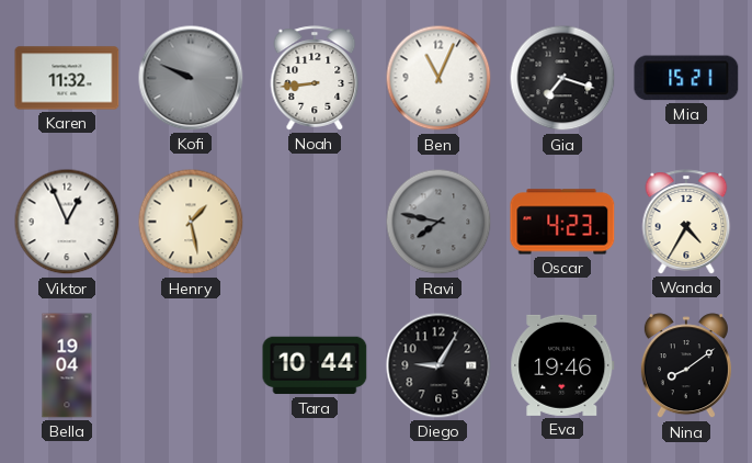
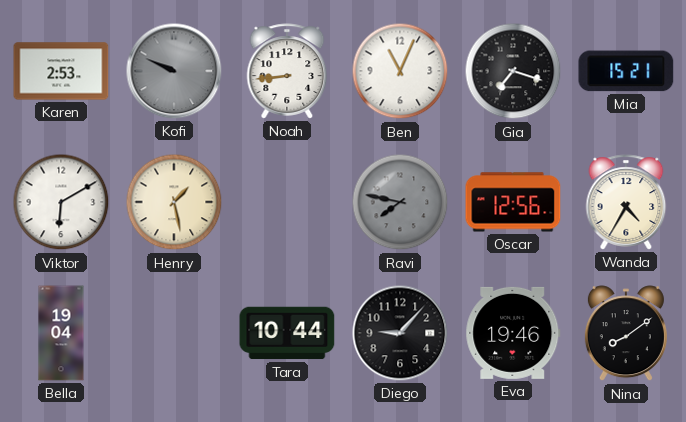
Karen: 11:32 -> 2:53 (61, 71)
Viktor: 12:56 -> 6:10 (61, 202)
Oscar: 4:23 -> 12:56 (513, 202)
Diego: 9:05 -> 9:07 (400, 333)
